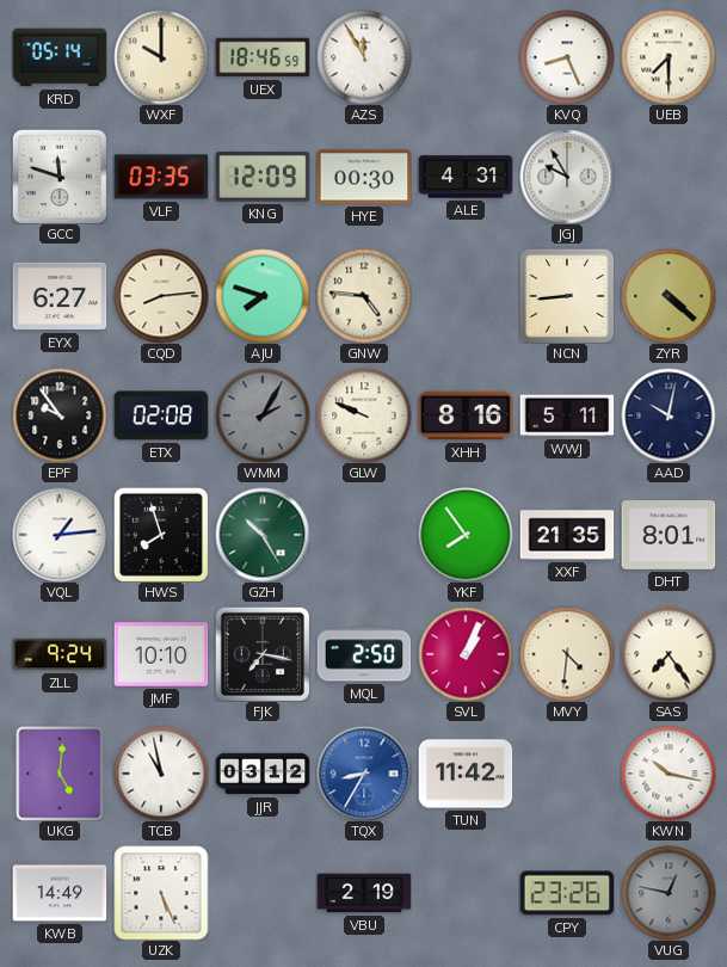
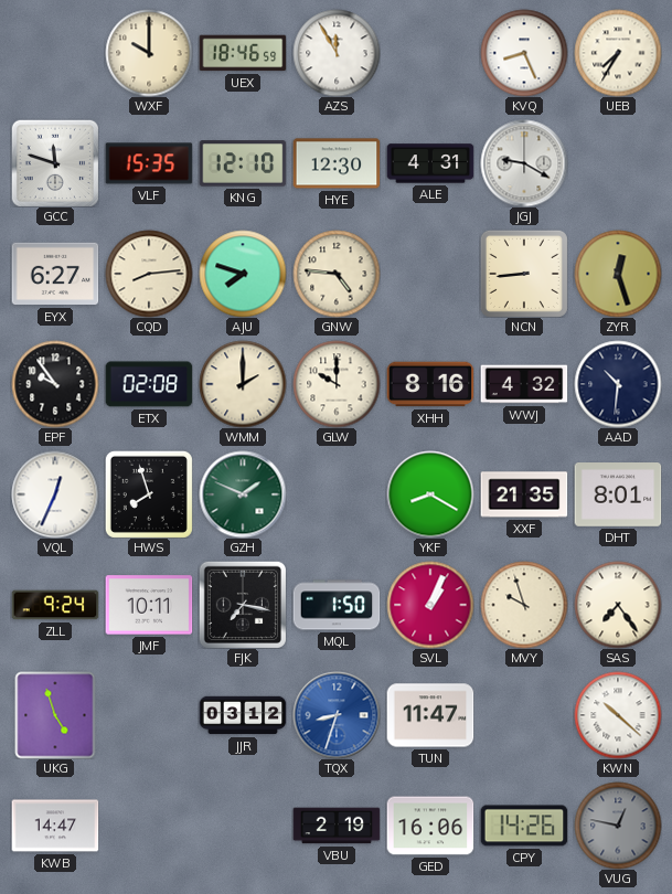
KRD: 05:14 -> none (60, 57)
UEB: 7:30 -> 7:35 (618, 53)
VLF: 03:35 -> 15:35 (149, 163)
KNG: 12:09 -> 12:10 (243, 163)
HYE: 00:30 -> 12:30 (337, 163)
JGJ: 9:55 -> 9:20 (524, 163)
ZYR: 4:22 -> 12:27 (618, 274)
WMM: 2:05 -> 2:00 (243, 384)
WMM dial: grey -> cream (243, 384)
GLW: 9:49 -> 10:00 (337, 384)
WWJ: 5:11 -> 4:32 (524, 384)
AAD: 10:02 -> 10:31 (618, 384)
VQL: 1:14 -> 12:34 (55, 494)
GZH: 10:25 -> 1:49 (243, 494)
YKF: 7:54 -> 8:20 (430, 494)
JMF: 10:10 -> 10:11 (149, 605)
MQL: 2:50 -> 1:50 (337, 605)
MVY: 4:31 -> 9:57 (524, 605)
UKG: 5:01 -> 4:57 (55, 715)
TCB: 10:58 -> none (161, 774)
TQX: 8:35 -> 8:33 (337, 715)
TUN: 11:42 -> 11:47 (430, 715)
KWN: 10:17 -> 10:22 (618, 715)
KWB: 14:49 -> 14:47 (55, 826)
UZK: 5:26 -> none (161, 893)
GED: none -> 16:06 (430, 826)
CPY: 23:26 -> 14:26 (524, 826)
